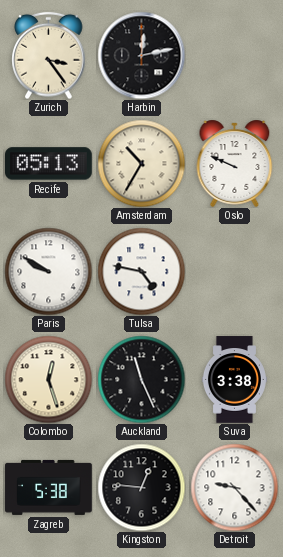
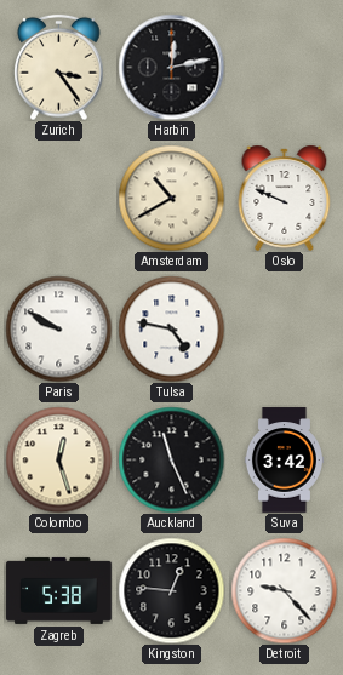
Recife: 05:13 -> none (49, 164)
Amsterdam: 10:35 -> 10:40 (171, 198)
Suva: 3:38 -> 3:42 (284, 461)
